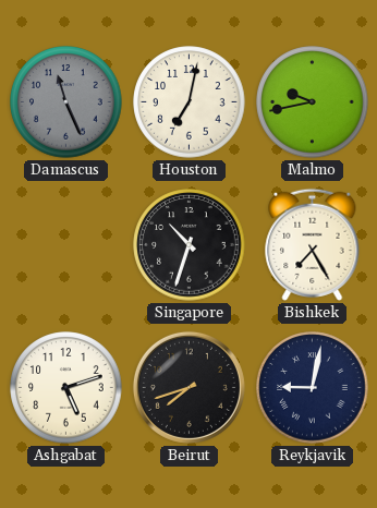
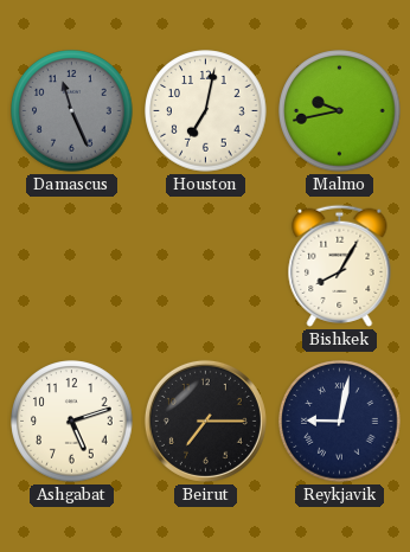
Singapore: 10:33 -> none (190, 245)
Bishkek: 7:25 -> 8:05 (340, 265)
Beirut: 7:42 -> 7:15 (205, 421)
